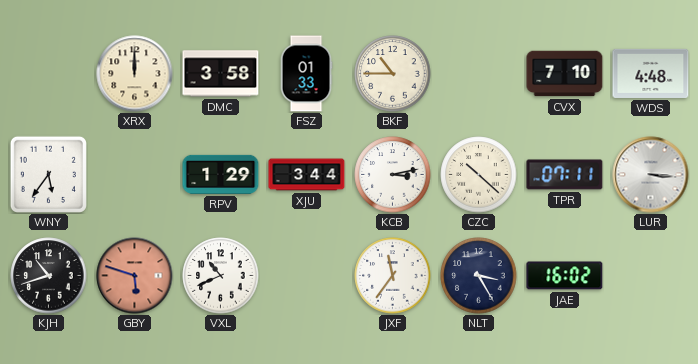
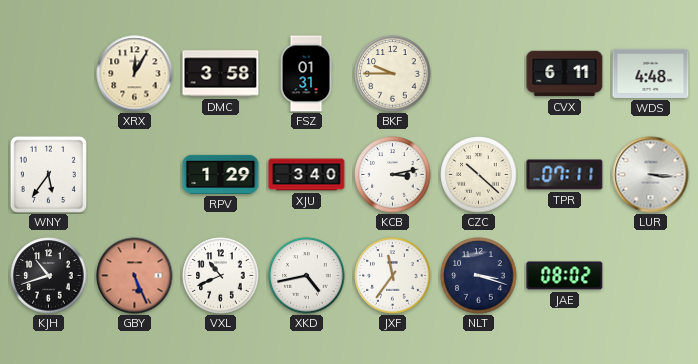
XRX: 12:00 -> 12:05 (135, 74)
FSZ: 01:33 -> 01:31 (306, 74)
BKF: 10:45 -> 9:45 (393, 74)
CVX: 7:10 -> 6:11 (565, 74)
XJU: 3:44 -> 3:40 (307, 175)
GBY: 5:48 -> 5:26 (135, 276)
XKD: none -> 4:43 (307, 276)
NLT: 3:25 -> 3:18 (479, 276)
JAE: 16:02 -> 08:02 (565, 276)
